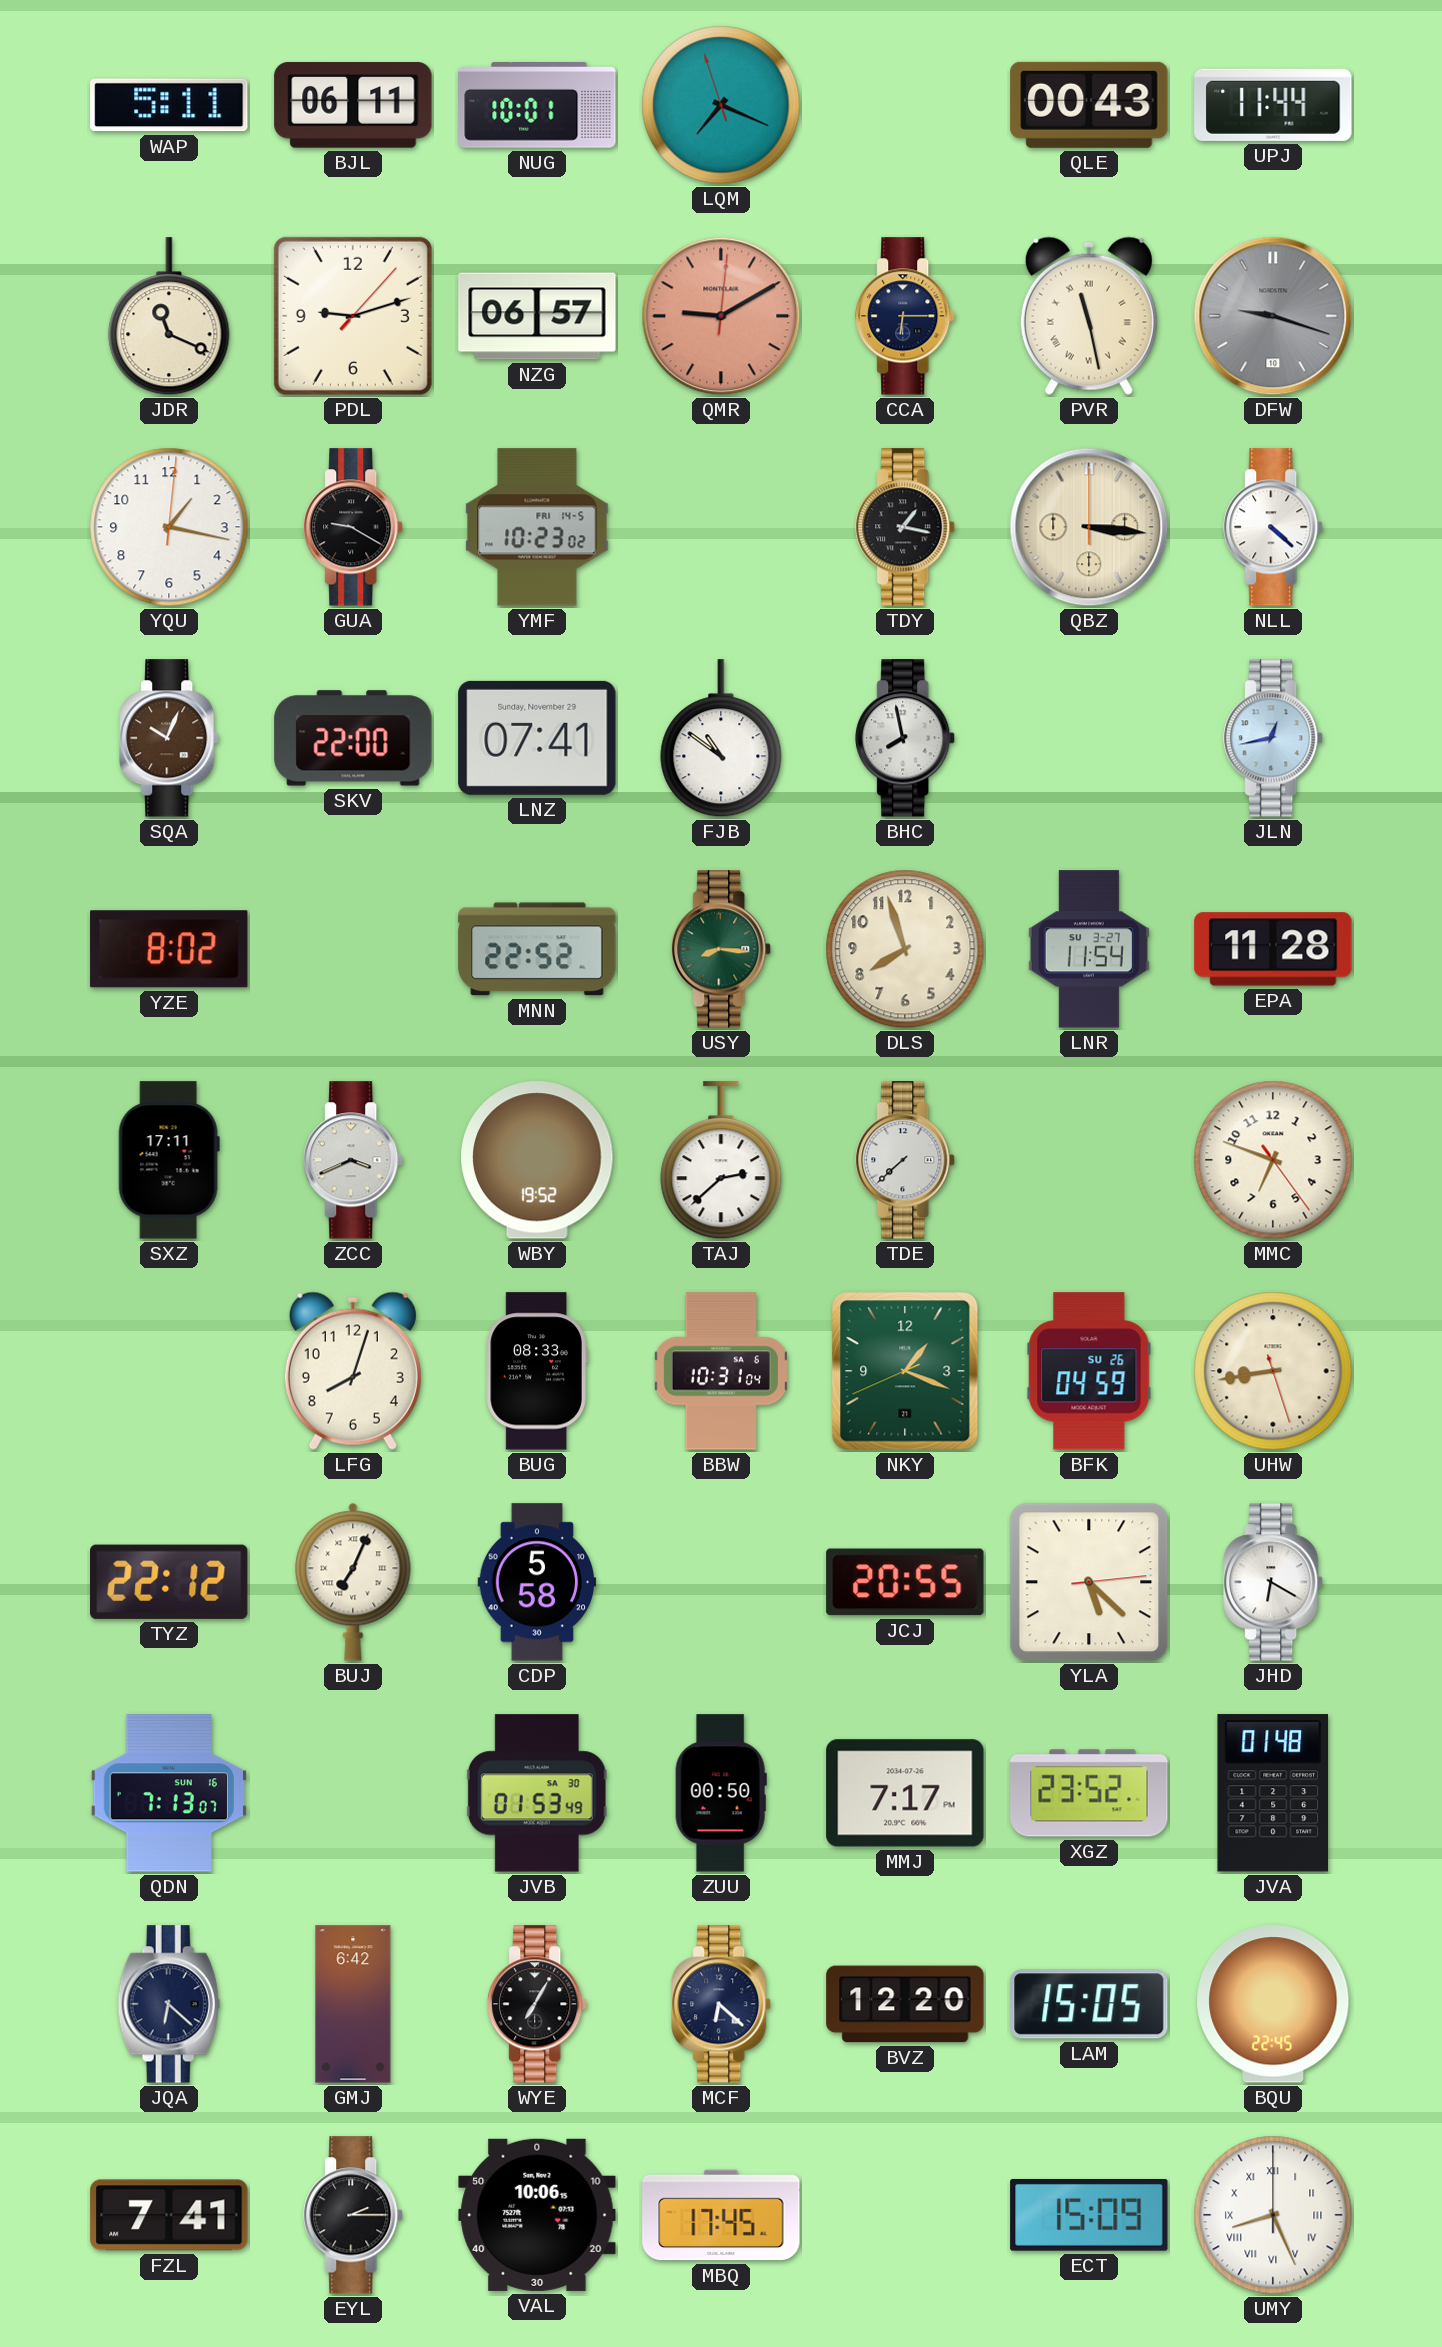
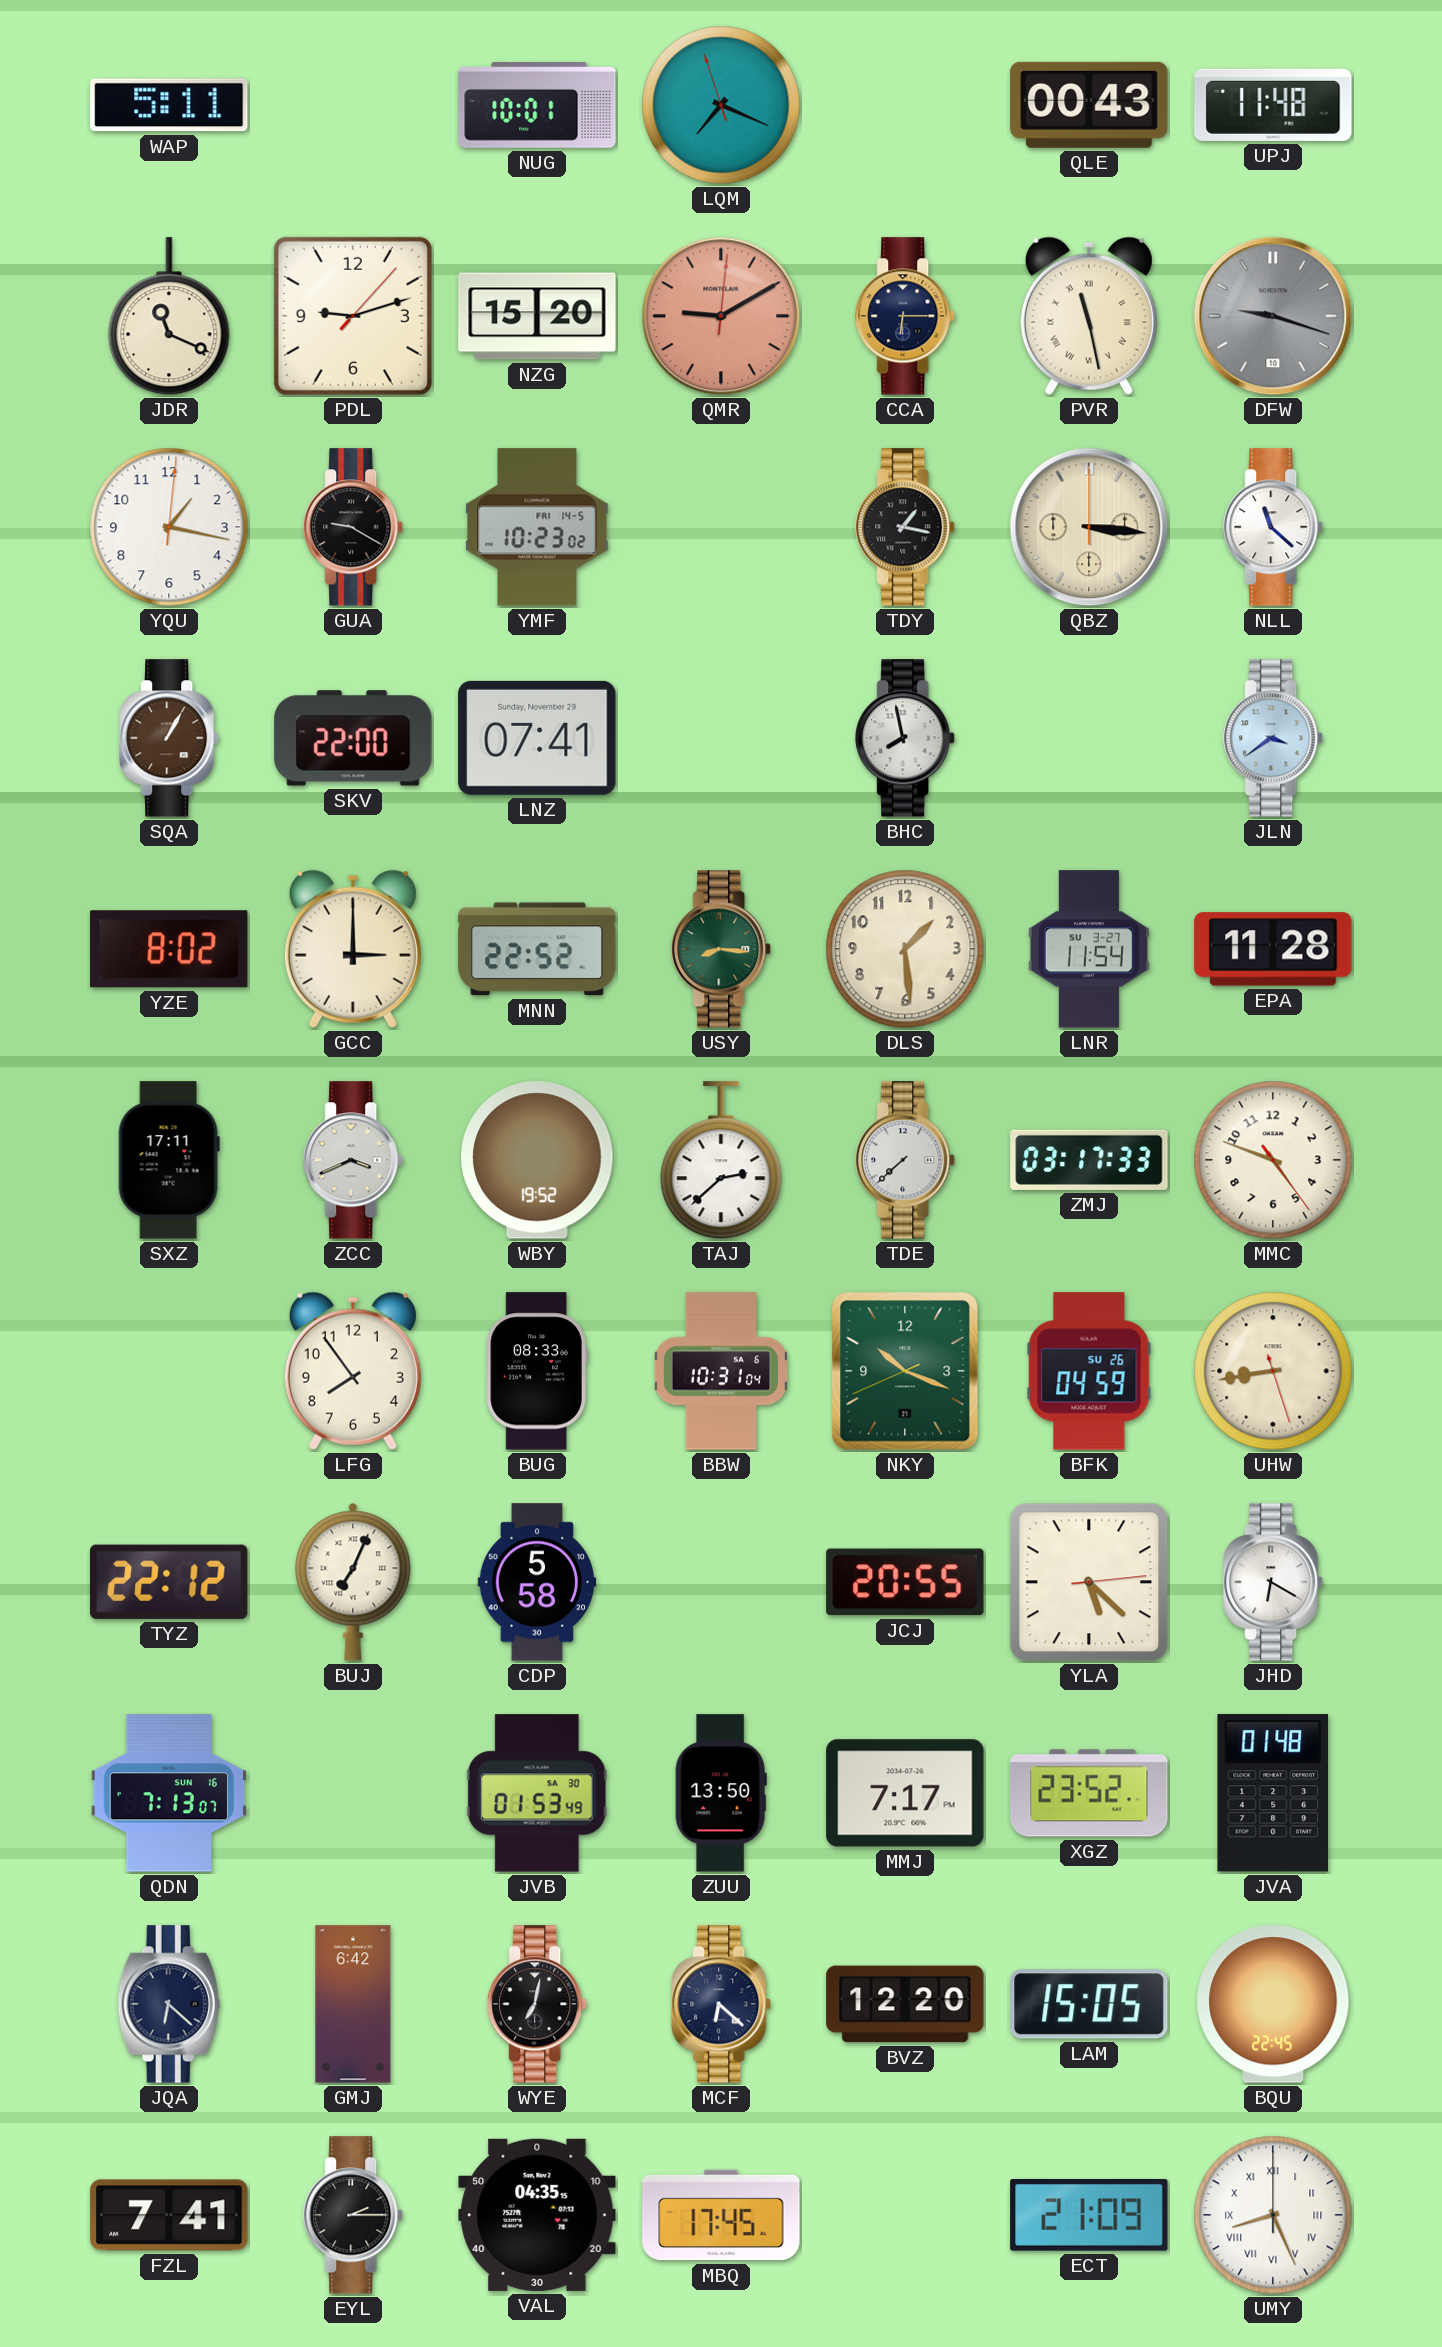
BJL: 06:11 -> none (353, 105)
UPJ: 11:44 -> 11:48 (1273, 105)
NZG: 06:57 -> 15:20 (537, 316)
NLL: 4:22 -> 11:22 (1274, 527)
SQA: 10:04 -> 1:05 (170, 738)
FJB: 10:51 -> none (721, 739)
JLN: 12:43 -> 3:39 (1274, 738)
GCC: none -> 3:00 (353, 949)
DLS: 7:57 -> 1:29 (905, 949)
ZMJ: none -> 03:17 (1089, 1160)
MMC: 6:48 -> 4:48 (1273, 1160)
LFG: 8:03 -> 7:54 (353, 1371)
NKY: 1:18 -> 10:18 (905, 1371)
ZUU: 00:50 -> 13:50 (721, 1793)
WYE: 7:05 -> 7:02 (538, 2004)
VAL: 10:06 -> 04:35 (537, 2215)
ECT: 15:09 -> 21:09 (1089, 2216)
